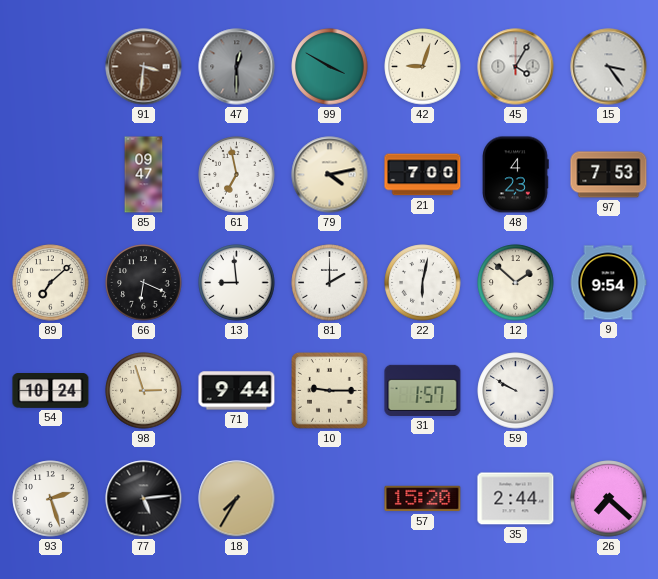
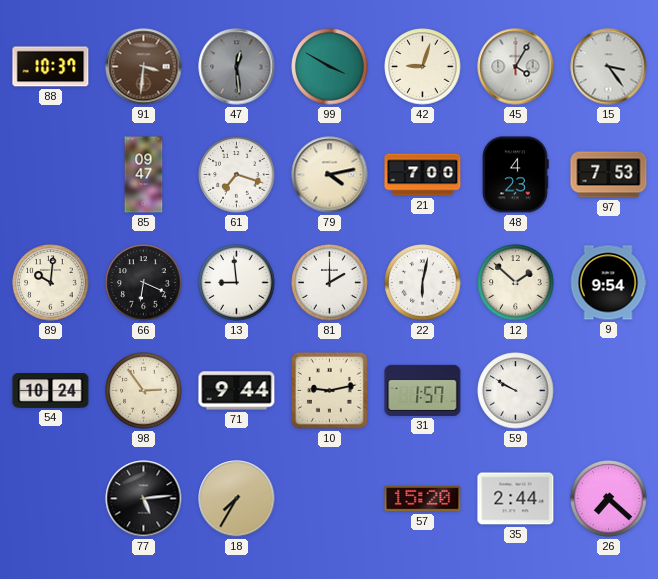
88: none -> 10:37 (51, 67)
47: 12:30 -> 12:29 (237, 67)
61: 6:58 -> 7:18 (237, 175)
89: 7:08 -> 10:01 (51, 283)
98: 2:57 -> 2:54 (144, 391)
10: 9:15 -> 9:13 (330, 391)
93: 2:27 -> none (51, 499)
